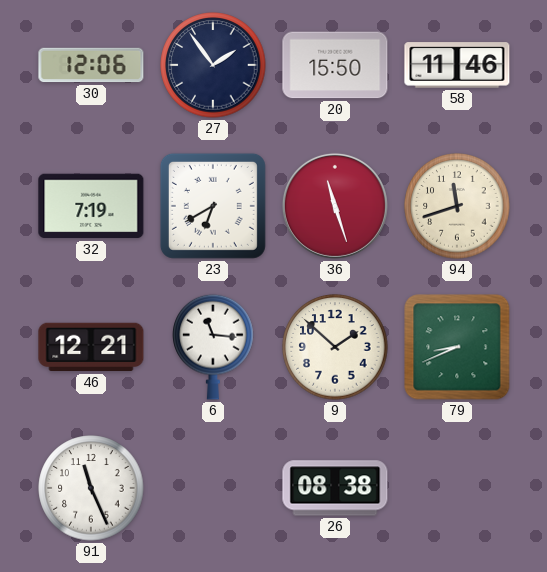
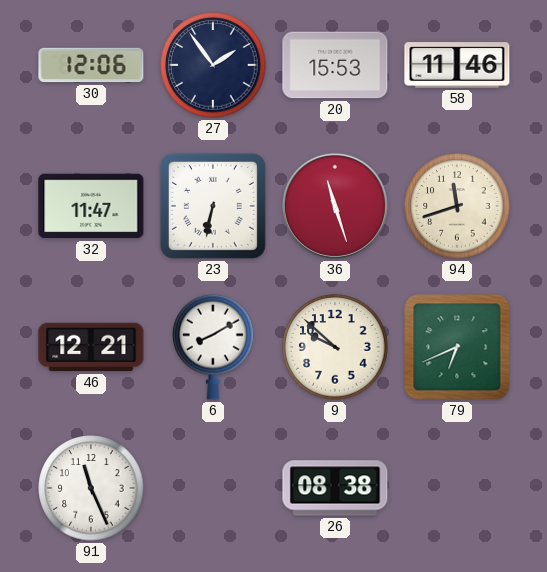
20: 15:50 -> 15:53 (335, 65)
32: 7:19 -> 11:47 (91, 206)
23: 6:40 -> 6:32 (213, 206)
6: 11:16 -> 8:10 (213, 347)
9: 1:52 -> 9:52 (335, 347)
79: 8:41 -> 6:41 (457, 347)
